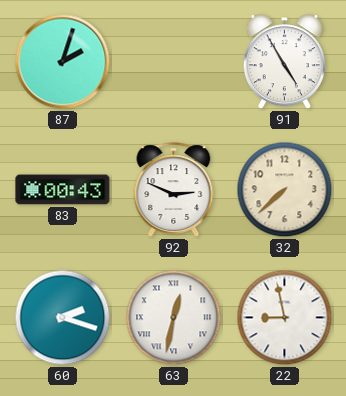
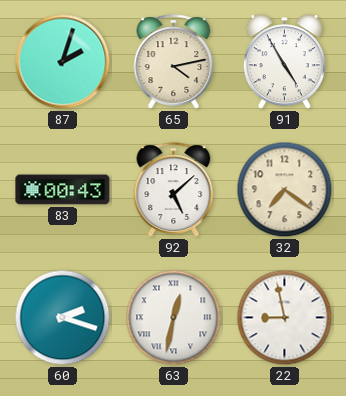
65: none -> 4:13 (174, 62)
92: 2:49 -> 5:08 (174, 190)
32: 7:38 -> 7:21 (285, 190)
